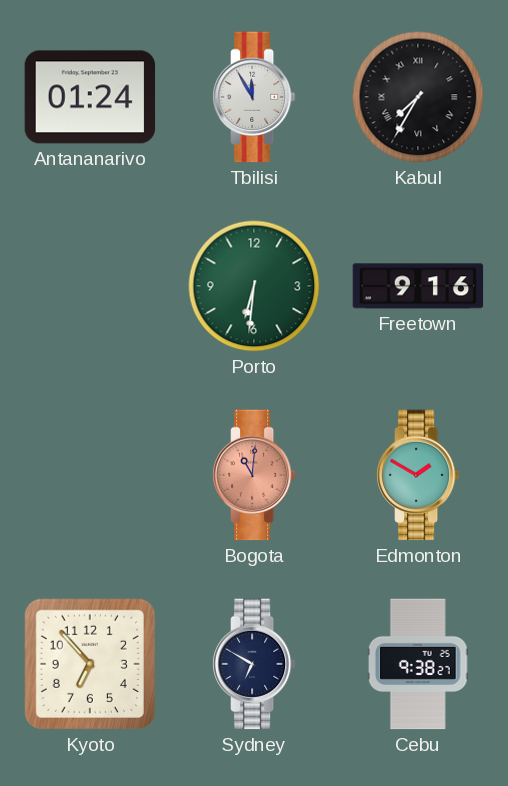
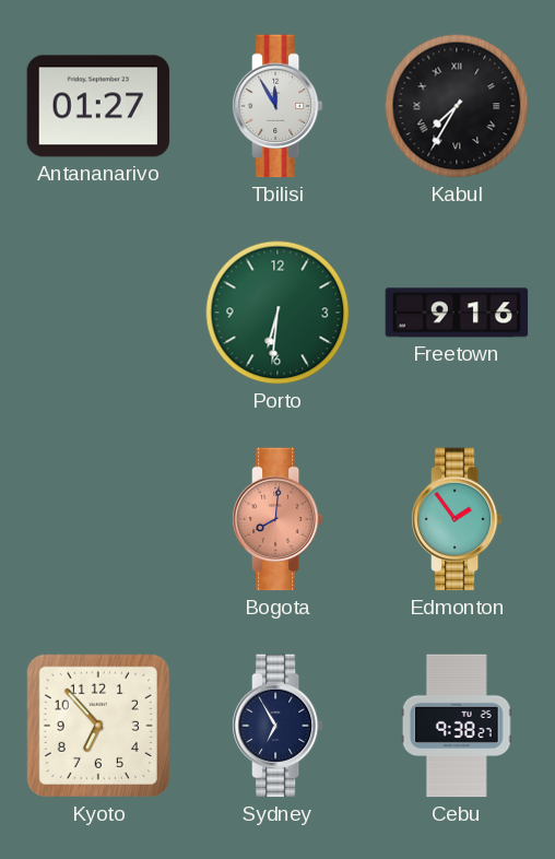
Antananarivo: 01:24 -> 01:27 (98, 106)
Bogota: 11:01 -> 8:01 (277, 519)
Edmonton: 1:50 -> 1:54 (457, 519)
Sydney: 6:50 -> 6:55 (277, 726)
